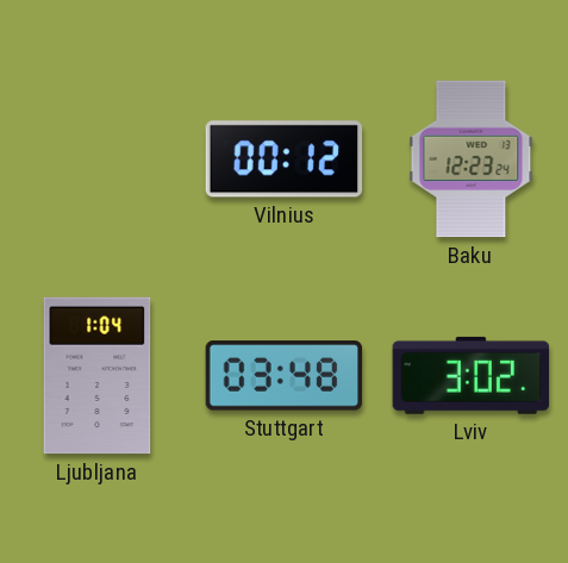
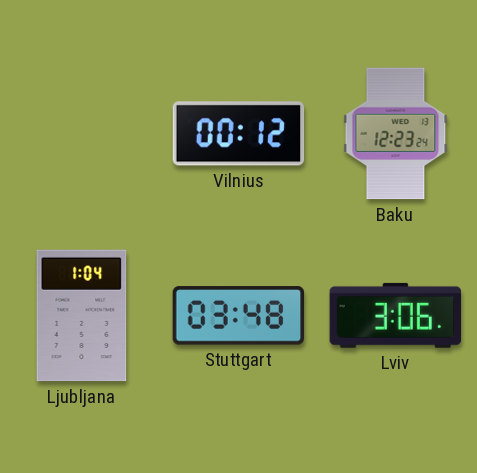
Lviv: 3:02 -> 3:06 (396, 315)
